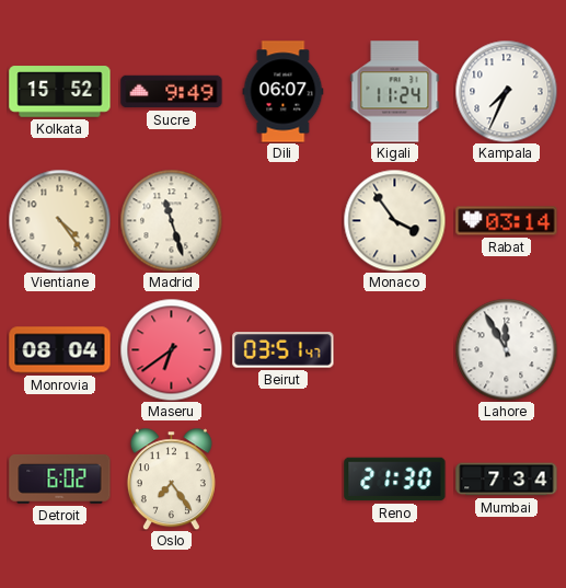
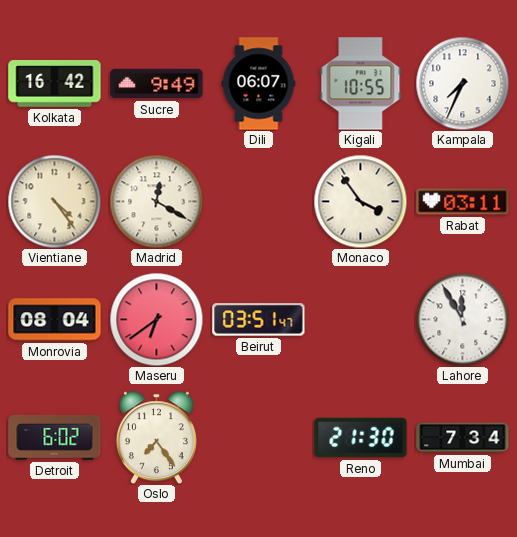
Kolkata: 15:52 -> 16:42 (55, 84)
Kigali: 11:24 -> 10:55 (361, 84)
Madrid: 11:27 -> 12:20 (156, 201)
Rabat: 03:14 -> 03:11 (463, 202)
